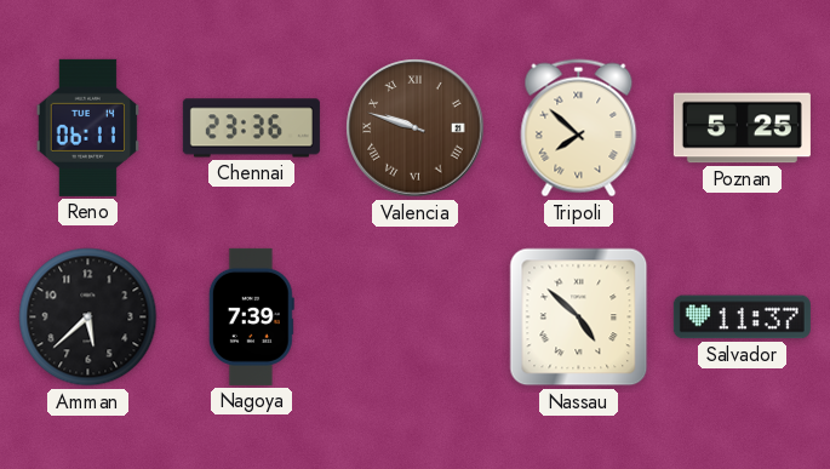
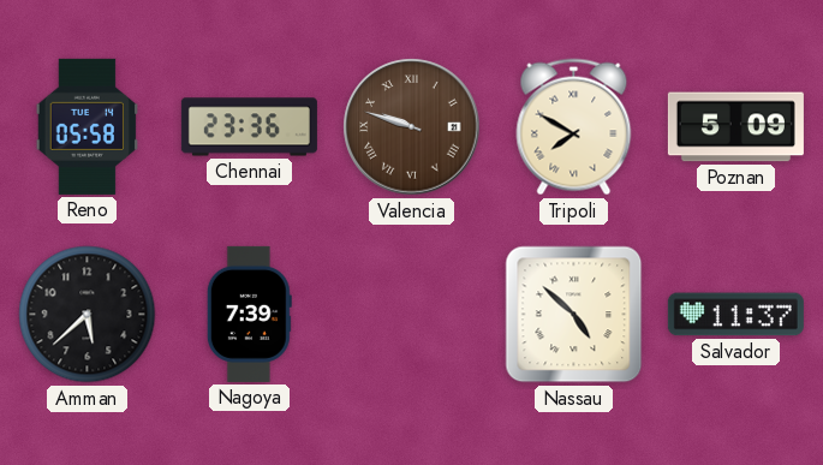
Reno: 06:11 -> 05:58 (88, 126)
Tripoli: 7:52 -> 7:50 (574, 127)
Poznan: 5:25 -> 5:09 (735, 127)
